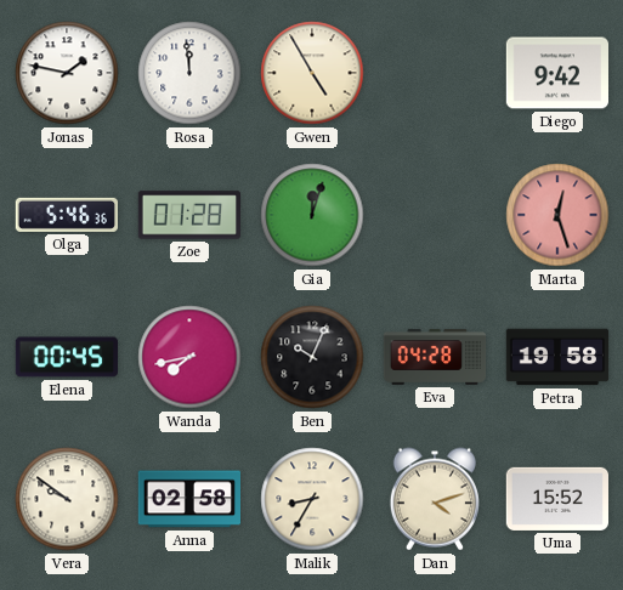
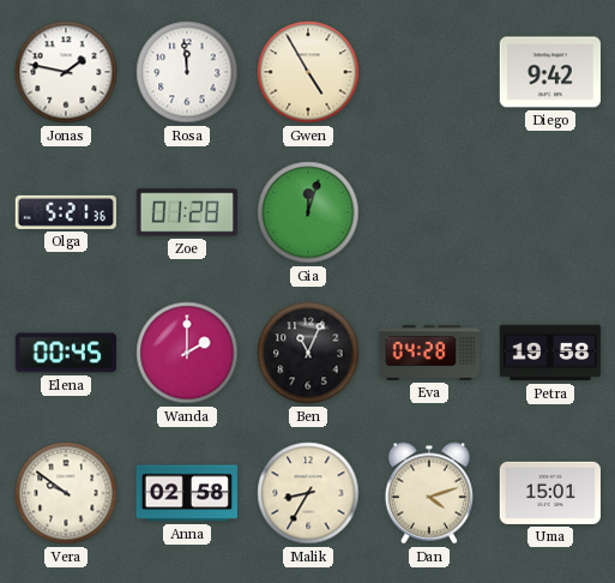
Olga: 5:46 -> 5:21 (66, 212)
Marta: 12:27 -> none (557, 215)
Wanda: 7:43 -> 2:00 (187, 353)
Ben: 10:04 -> 11:04 (308, 353)
Uma: 15:52 -> 15:01 (549, 493)
